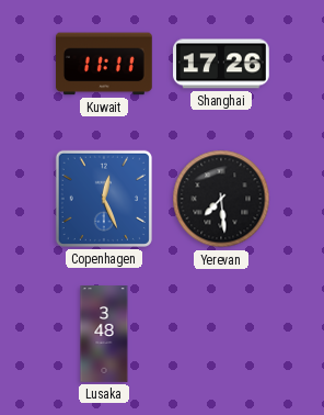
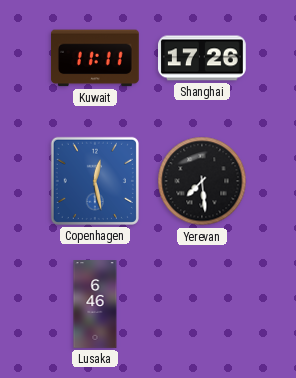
Copenhagen: 12:26 -> 12:28 (95, 181)
Lusaka: 3:48 -> 6:46 (95, 304)
